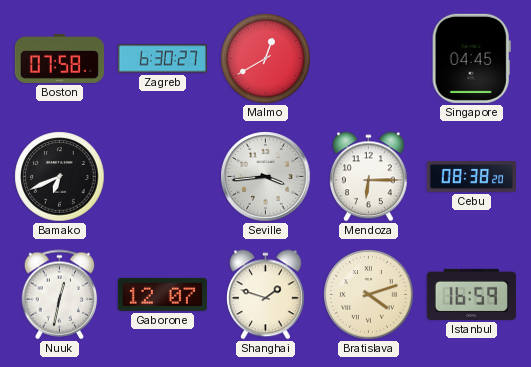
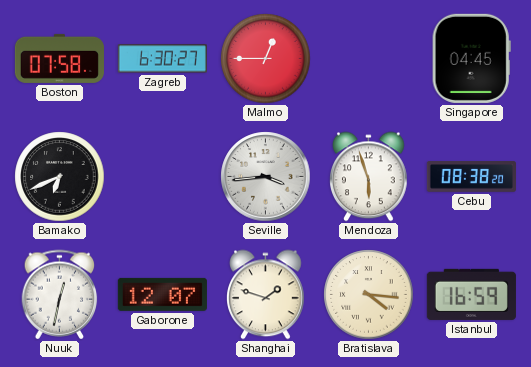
Malmo: 12:40 -> 12:45 (266, 59)
Mendoza: 6:15 -> 5:57 (369, 177)
Bratislava: 4:12 -> 4:16 (369, 295)
